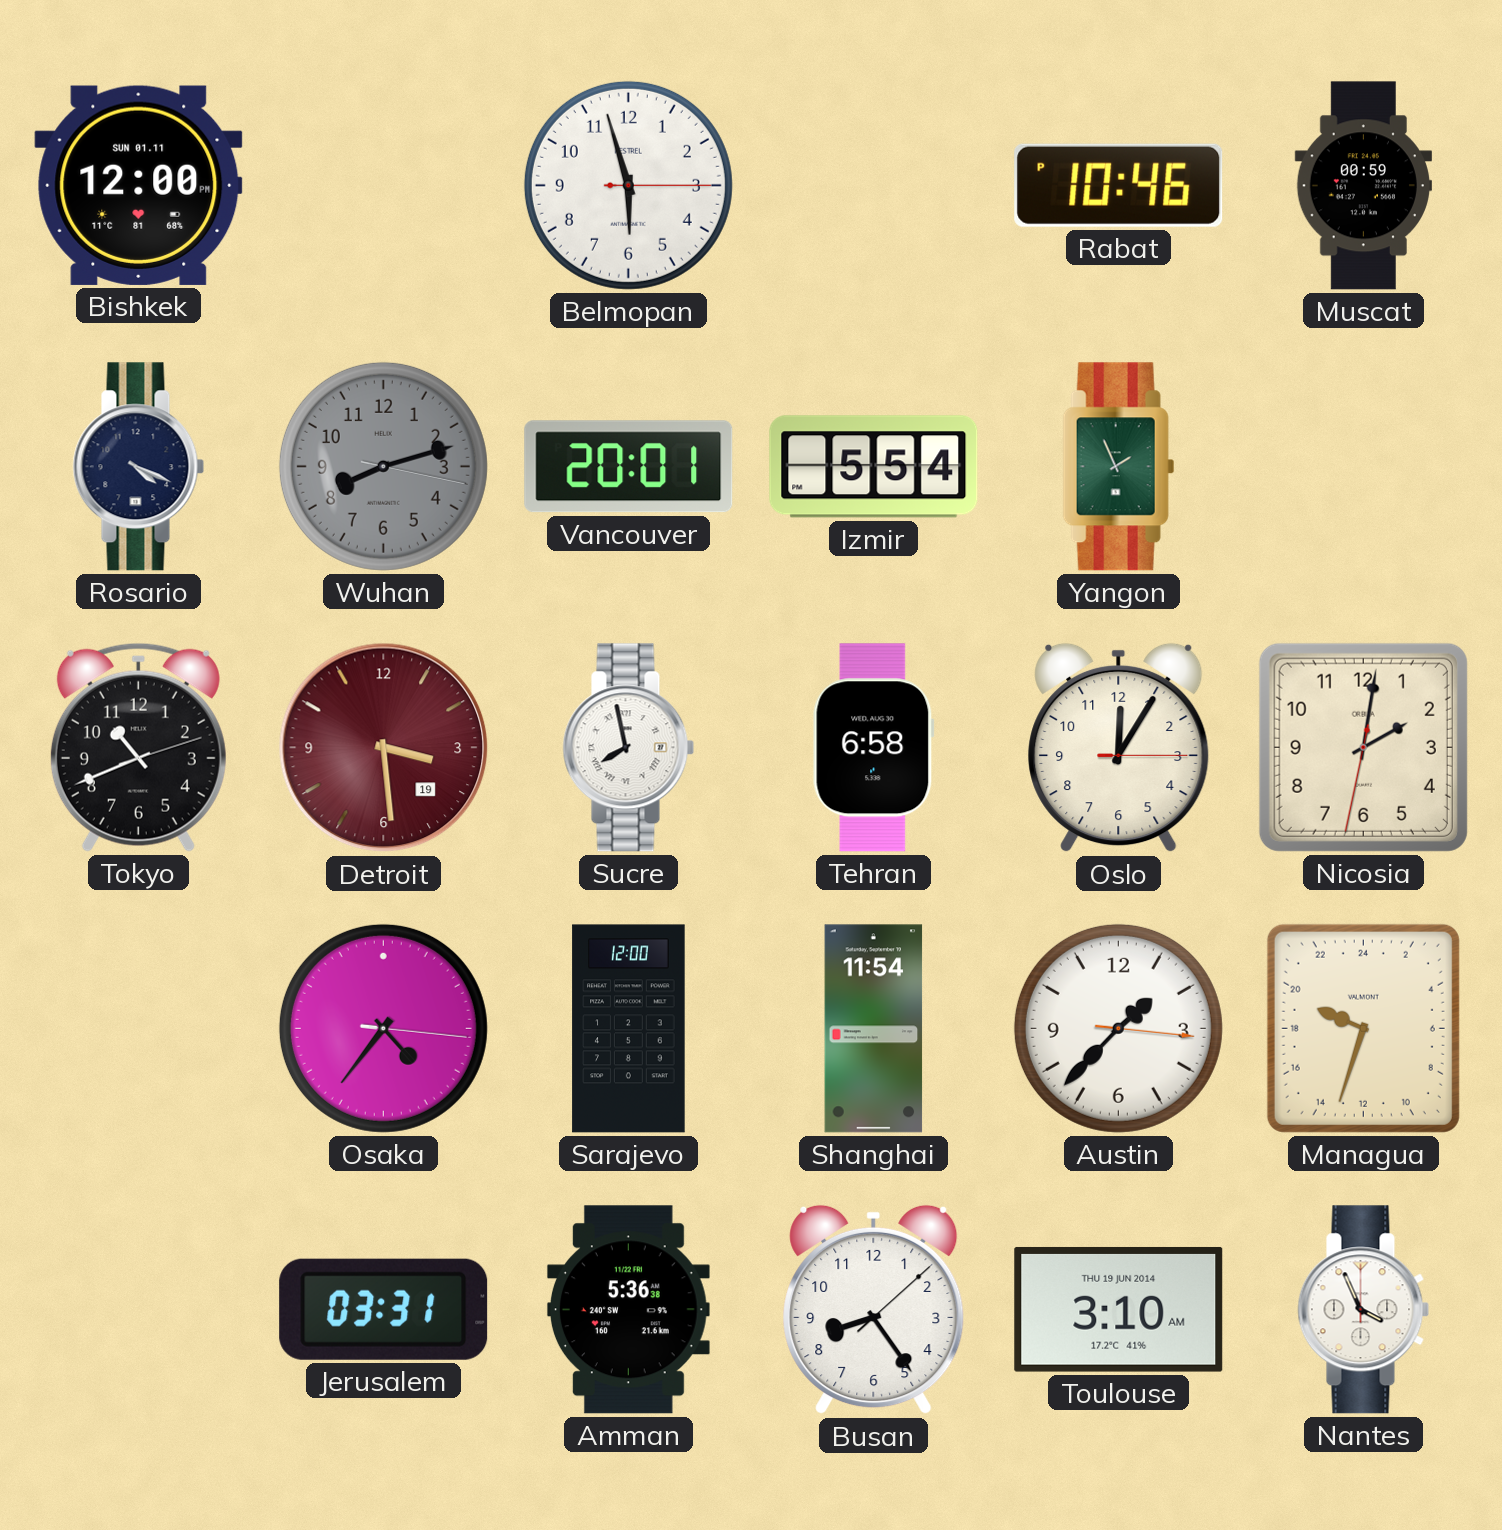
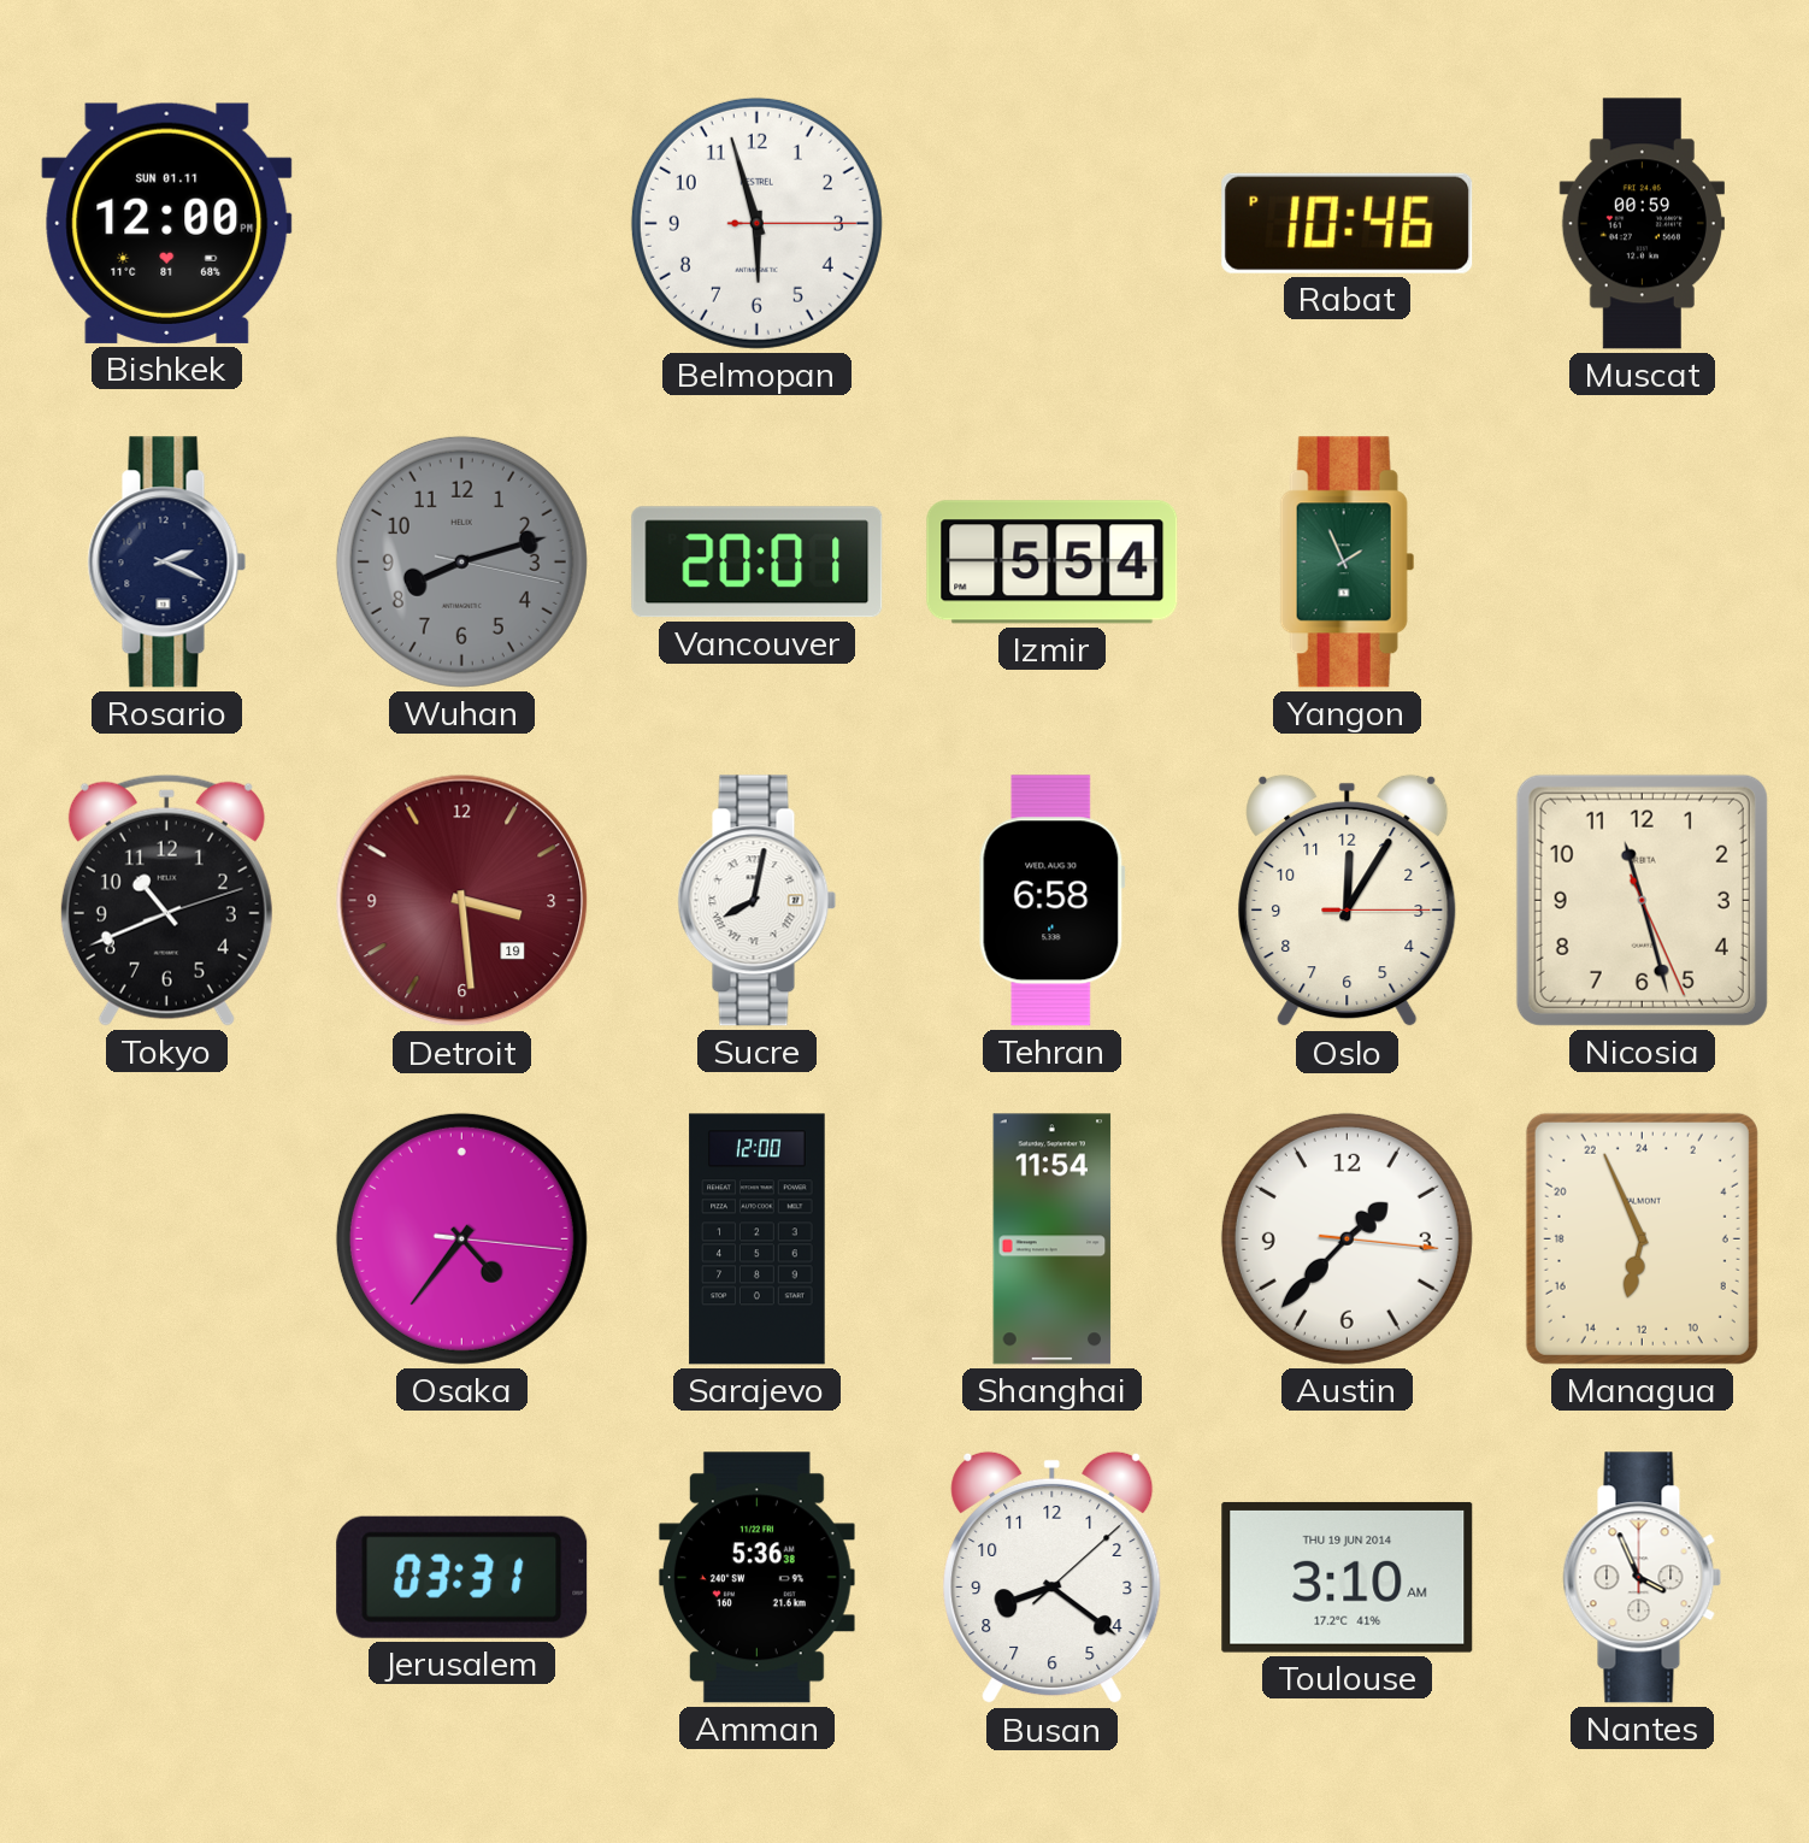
Rosario: 4:19 -> 2:19 (167, 563)
Sucre: 7:58 -> 8:02 (758, 901)
Nicosia: 2:01 -> 11:27 (1642, 900)
Managua: 19:33 -> 12:56 (1642, 1238)
Busan: 8:24 -> 8:21 (1053, 1578)
